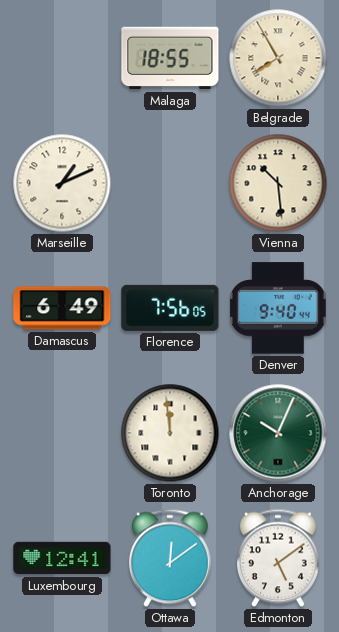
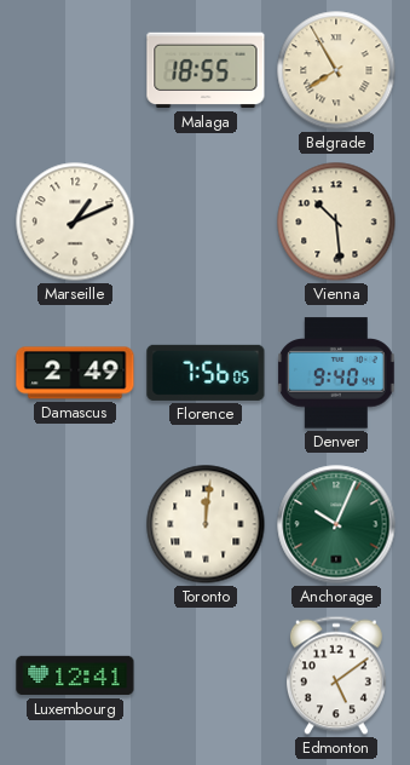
Damascus: 6:49 -> 2:49 (75, 373)
Toronto: 11:59 -> 12:01 (206, 524)
Ottawa: 12:09 -> none (170, 558)
